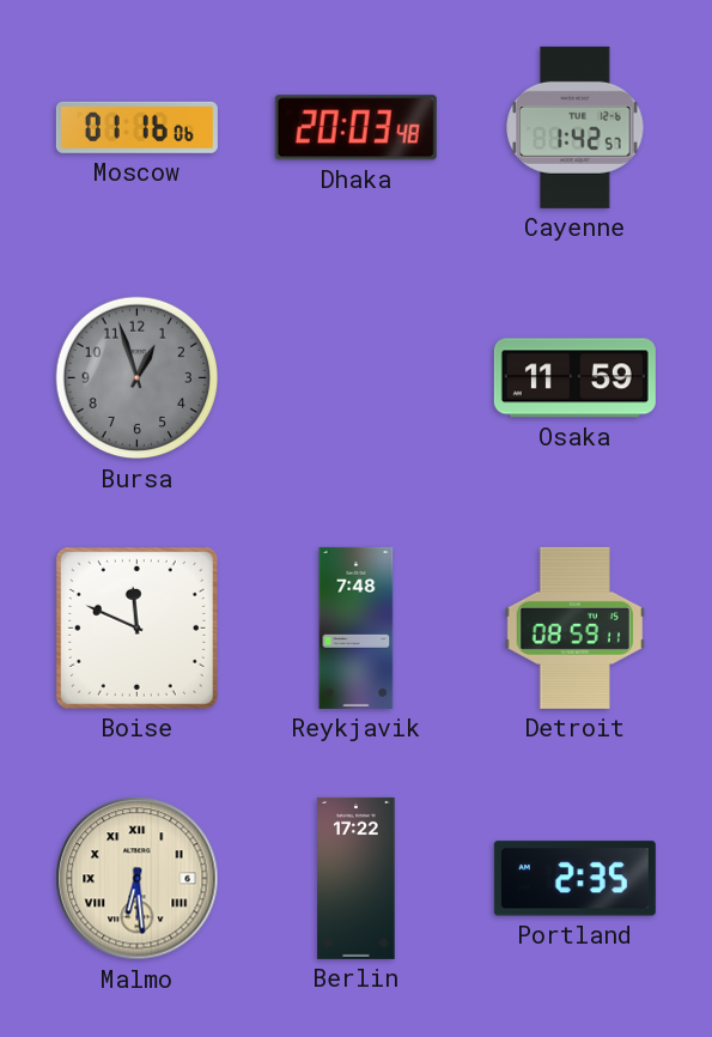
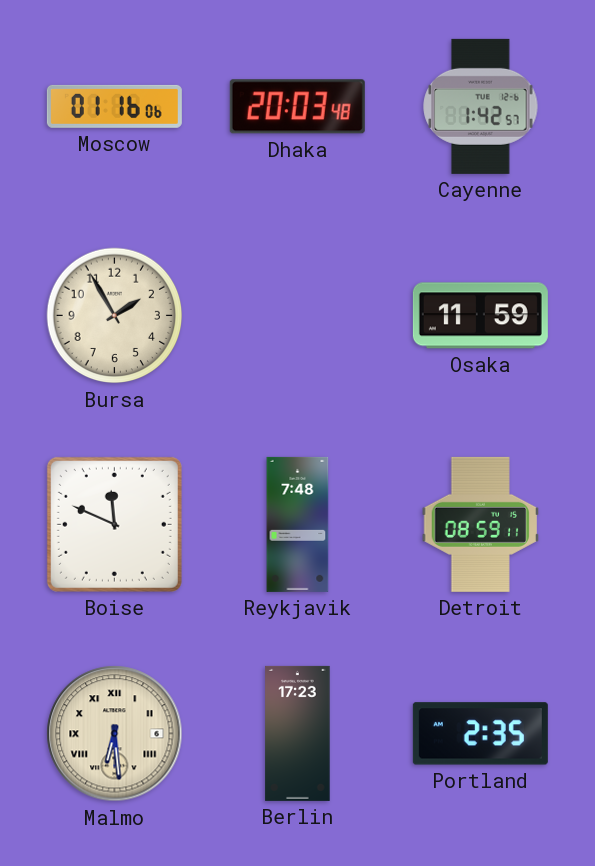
Bursa: 12:57 -> 1:55 (115, 316)
Bursa dial: grey -> cream (115, 316)
Berlin: 17:22 -> 17:23 (298, 733)
